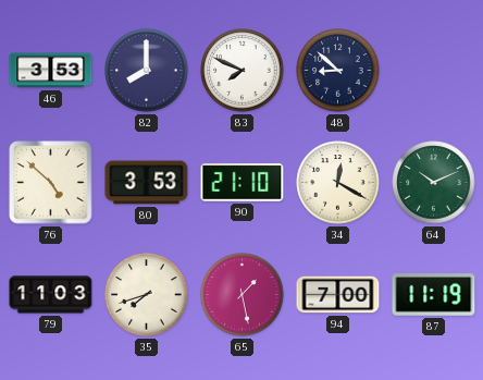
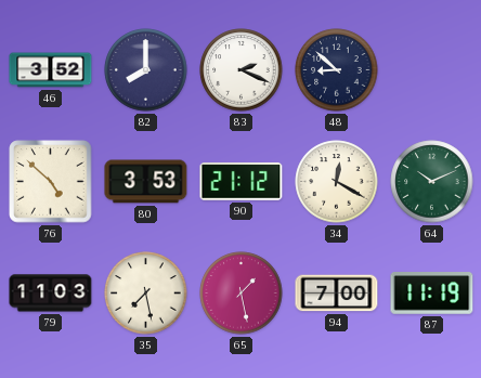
46: 3:53 -> 3:52 (51, 70)
83: 7:49 -> 2:19 (242, 70)
90: 21:10 -> 21:12 (242, 182)
35: 7:42 -> 7:28 (146, 294)
